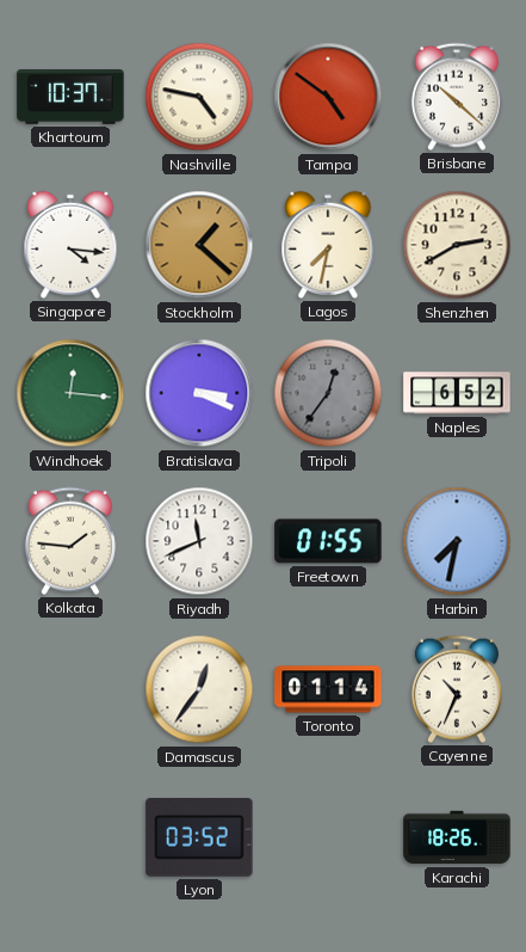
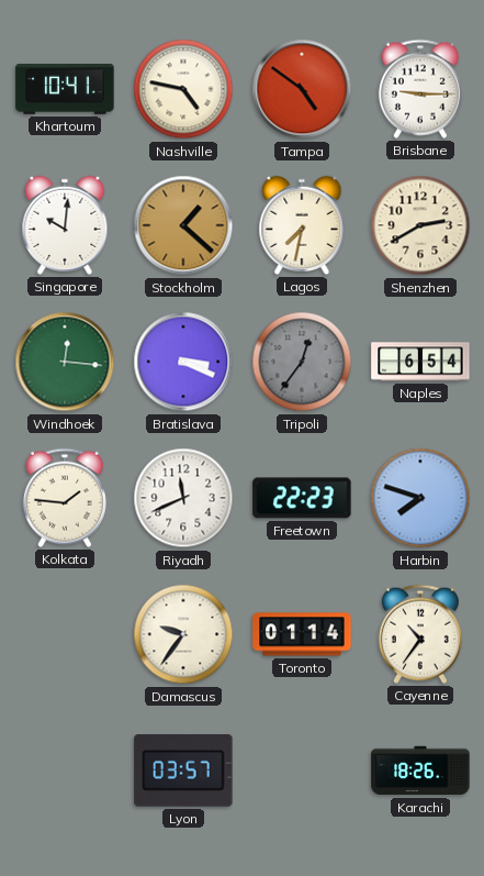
Khartoum: 10:37 -> 10:41 (65, 89)
Brisbane: 10:22 -> 9:15 (420, 89)
Singapore: 4:16 -> 10:01 (65, 225)
Naples: 6:52 -> 6:54 (420, 362)
Freetown: 01:55 -> 22:23 (302, 498)
Harbin: 7:32 -> 7:48 (420, 498)
Damascus: 12:36 -> 9:36 (183, 634)
Cayenne: 10:34 -> 10:36 (420, 634)
Lyon: 03:52 -> 03:57 (183, 772)
